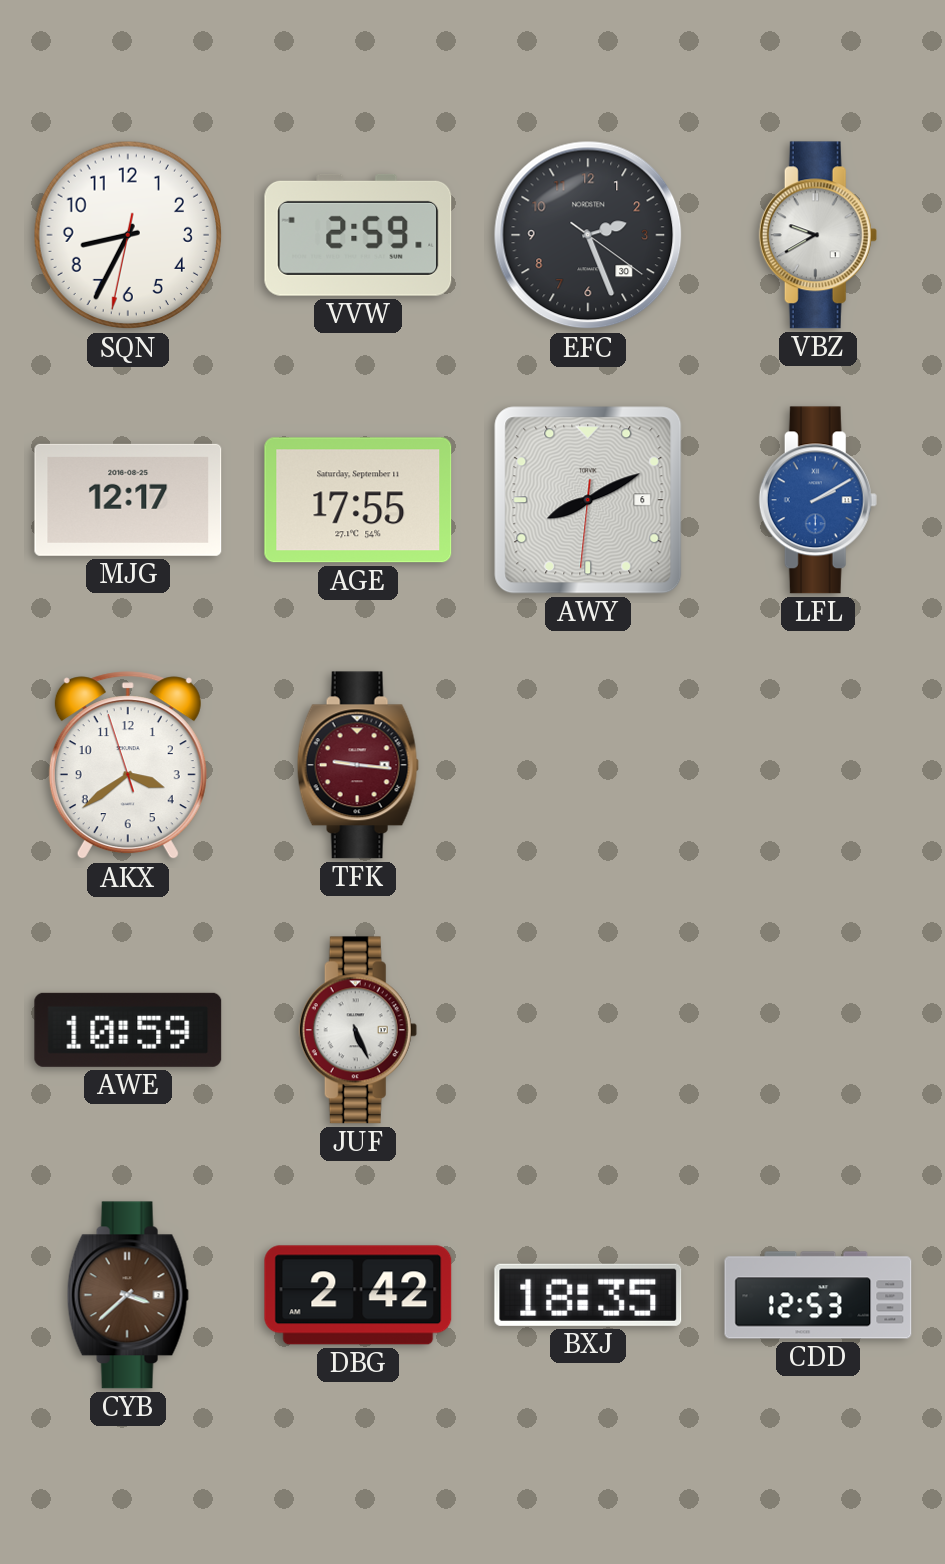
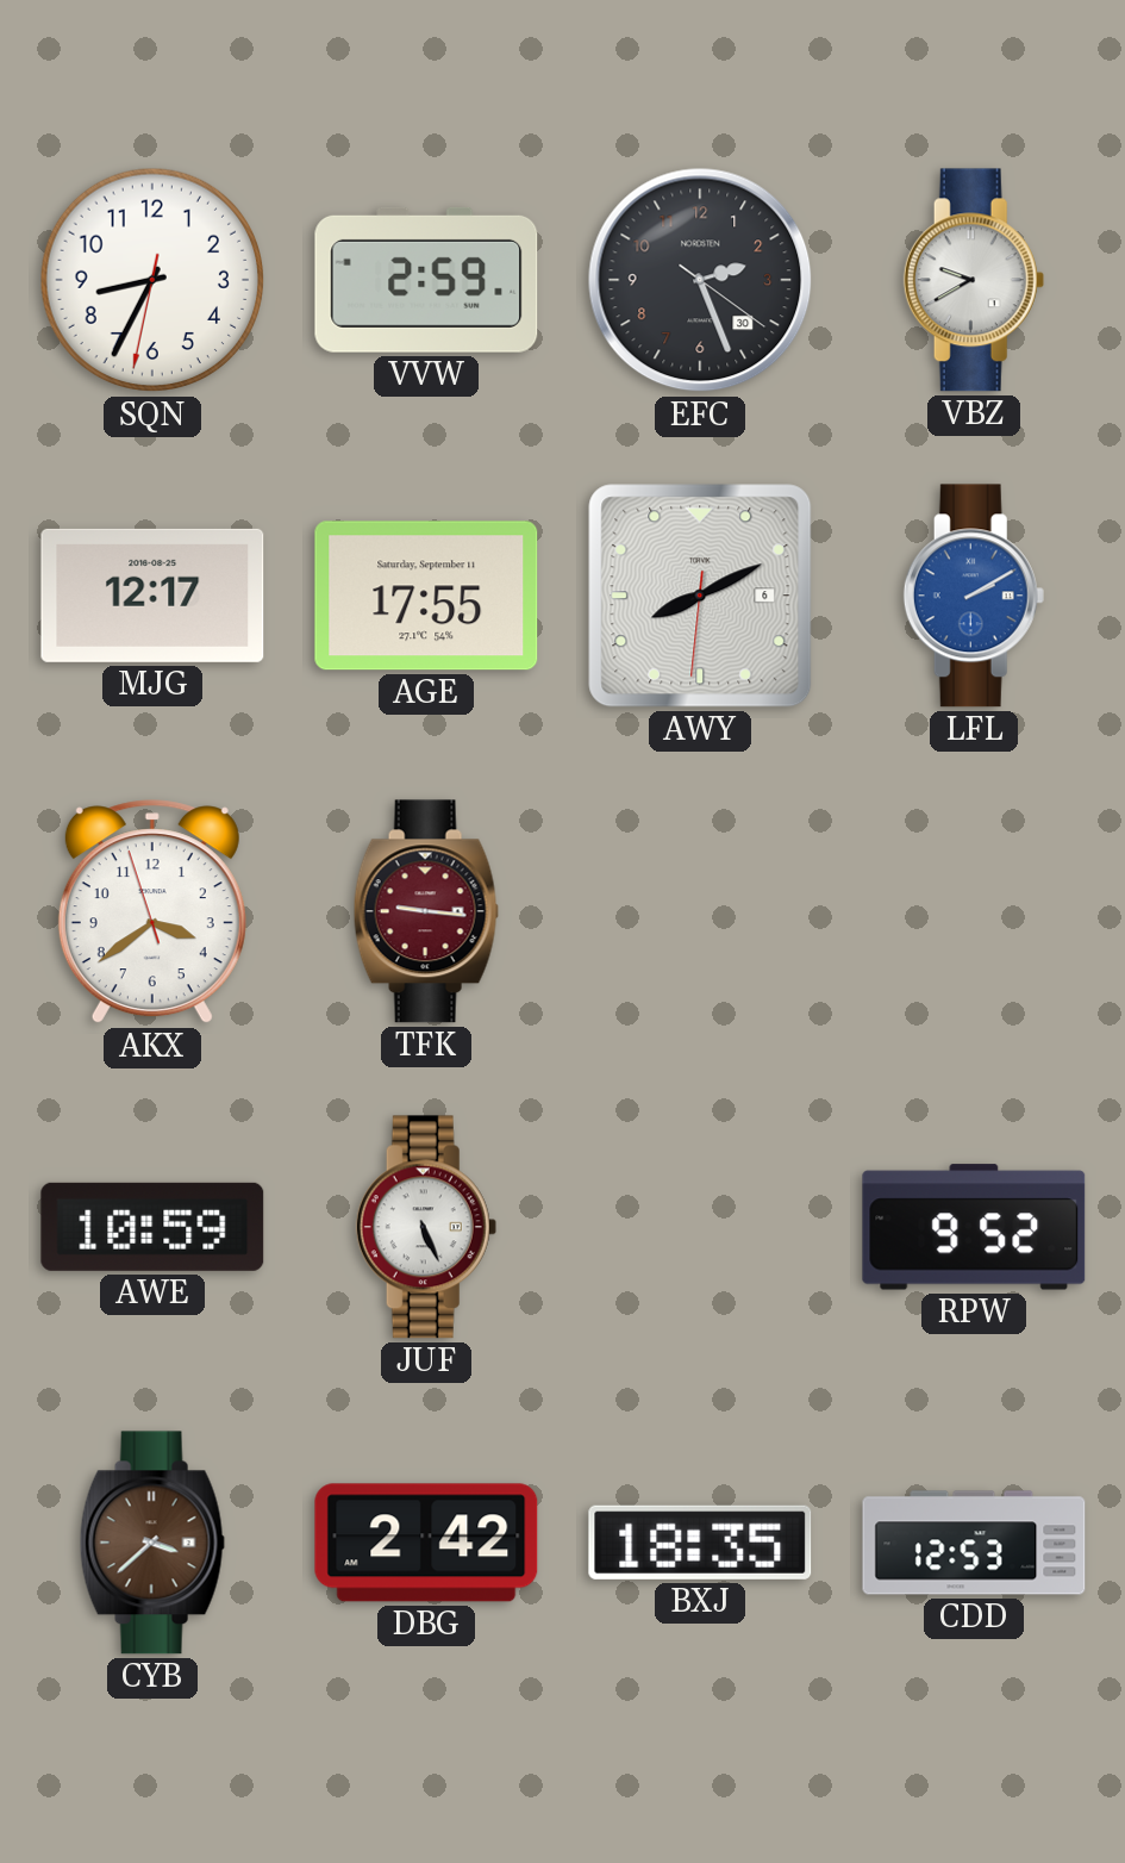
RPW: none -> 9:52 (974, 1227)
